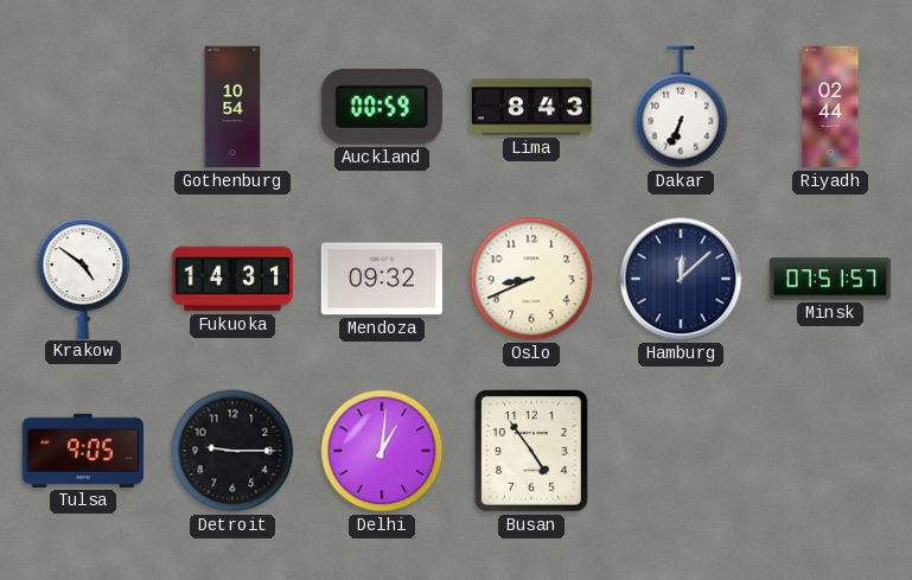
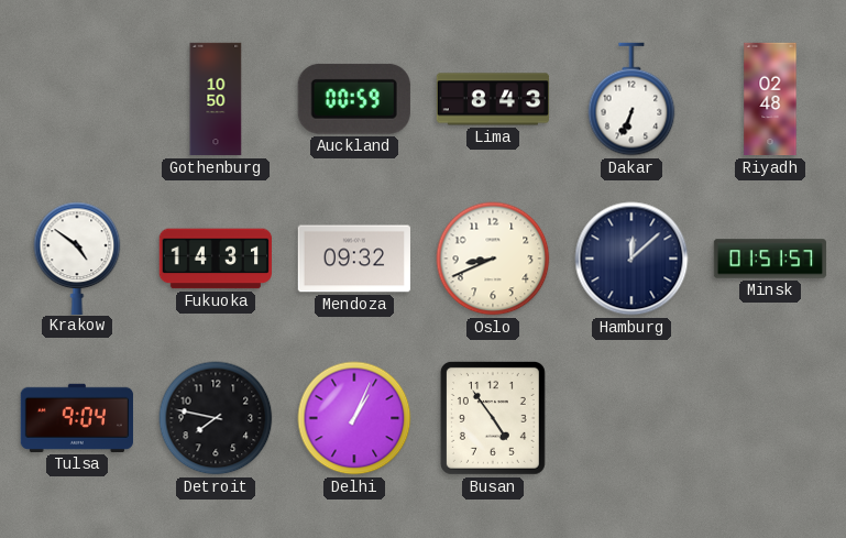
Gothenburg: 10:54 -> 10:50 (216, 99)
Riyadh: 02:44 -> 02:48 (770, 99)
Minsk: 07:51 -> 01:51 (770, 259)
Tulsa: 9:05 -> 9:04 (77, 418)
Detroit: 9:15 -> 7:47 (216, 418)
Delhi: 1:01 -> 1:04 (354, 418)
